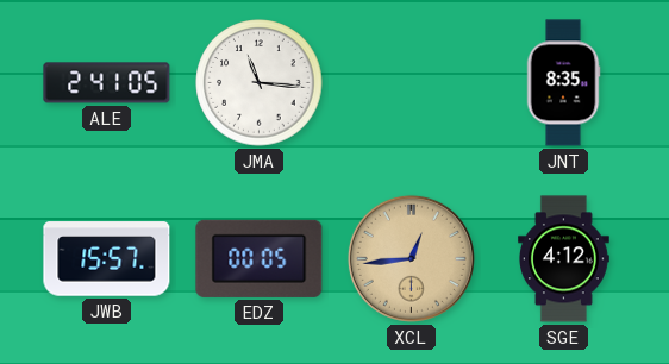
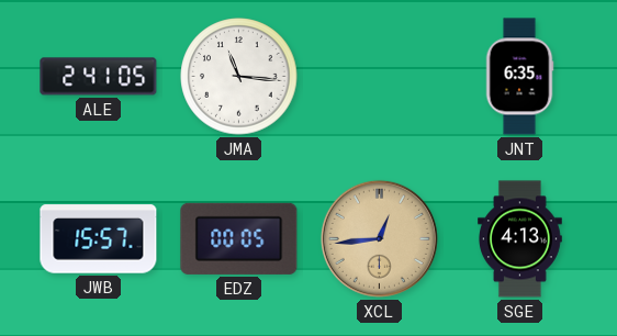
JNT: 8:35 -> 6:35 (519, 77)
SGE: 4:12 -> 4:13 (520, 239)
